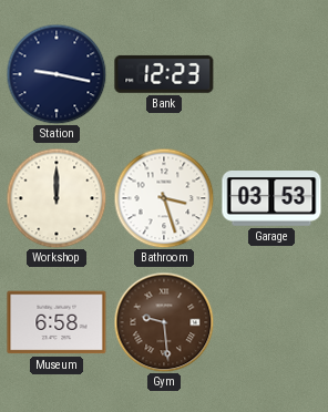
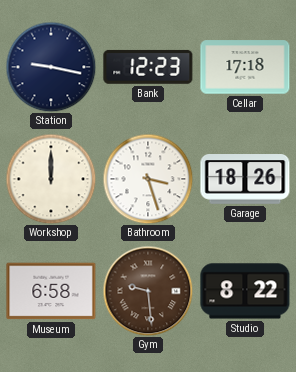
Cellar: none -> 17:18 (245, 67)
Garage: 03:53 -> 18:26 (245, 180)
Studio: none -> 8:22 (245, 291)
